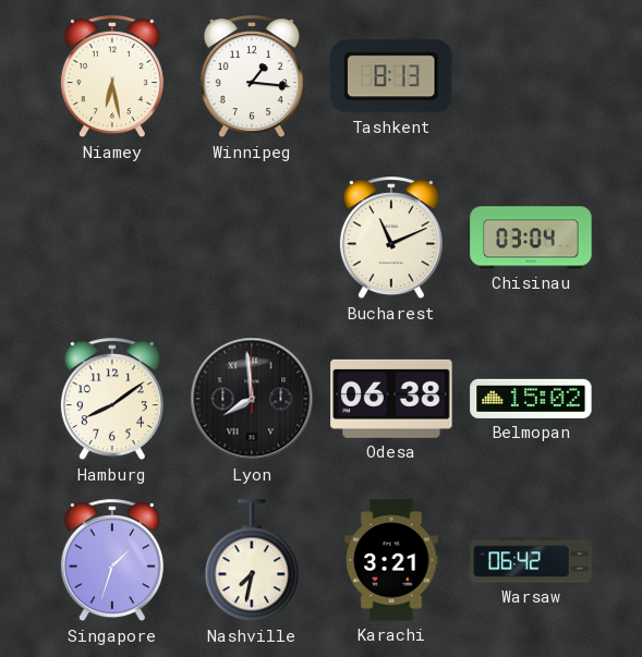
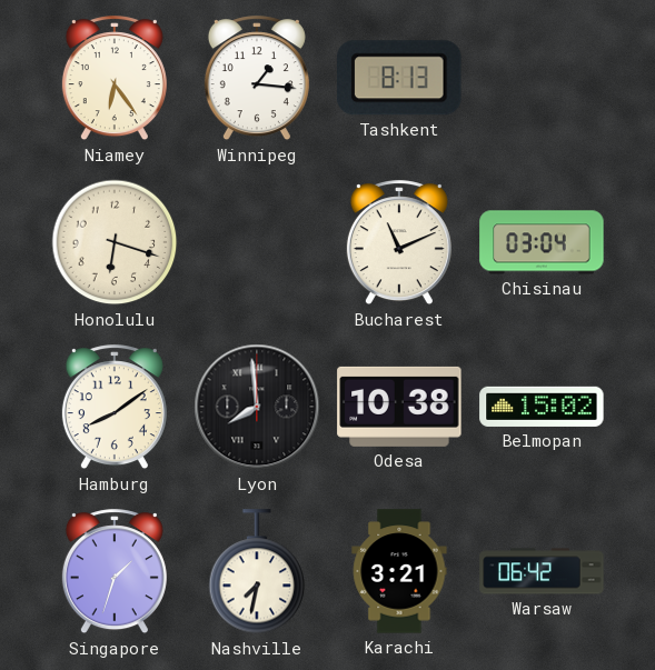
Niamey: 6:28 -> 6:24 (115, 79)
Honolulu: none -> 6:18 (115, 242)
Odesa: 06:38 -> 10:38 (399, 407)
